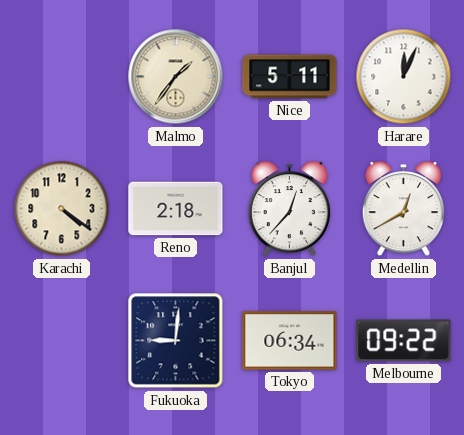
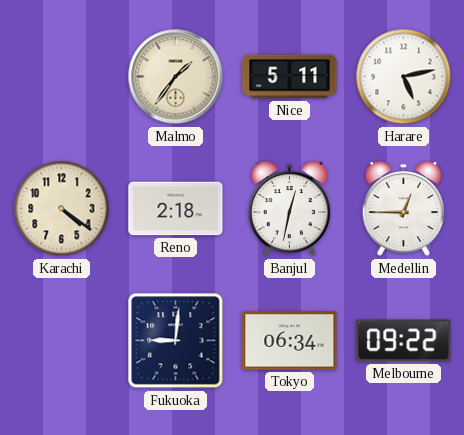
Harare: 12:04 -> 5:13 (404, 77)
Banjul: 12:37 -> 12:32 (290, 210)
Medellin: 12:40 -> 12:45 (404, 210)
